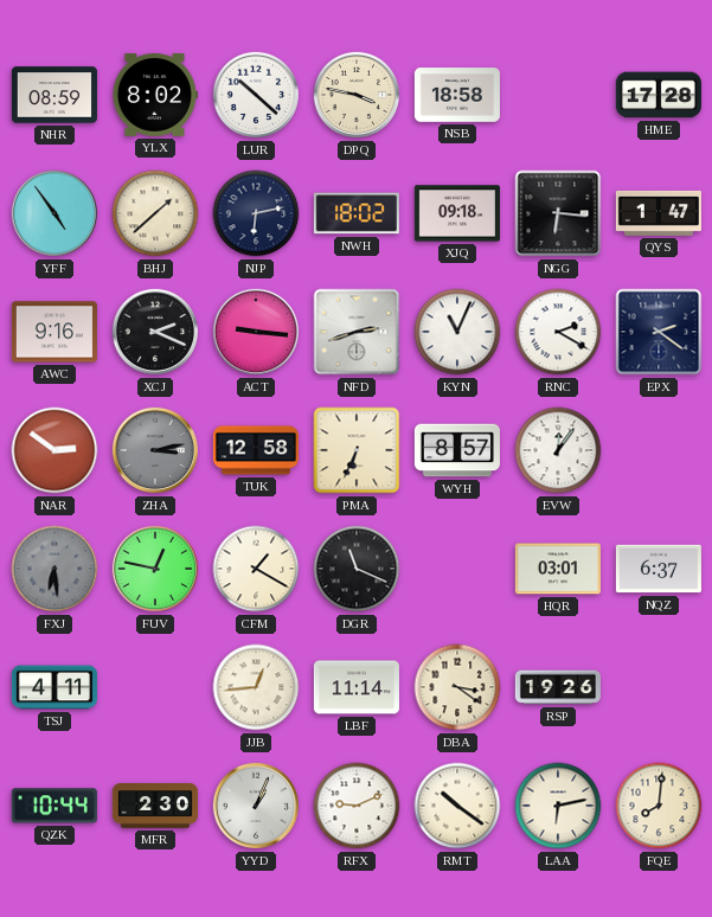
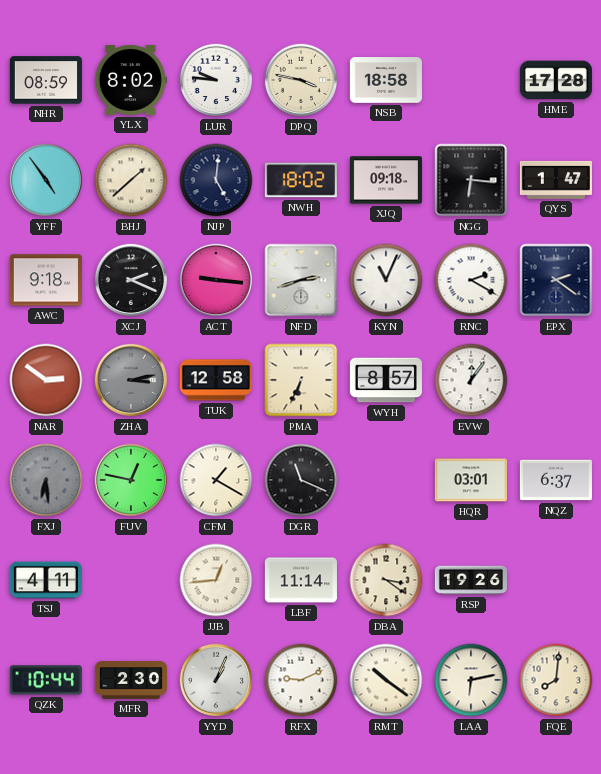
LUR: 10:22 -> 9:46 (216, 80)
NJP: 6:13 -> 5:01 (216, 180)
AWC: 9:16 -> 9:18 (46, 280)
